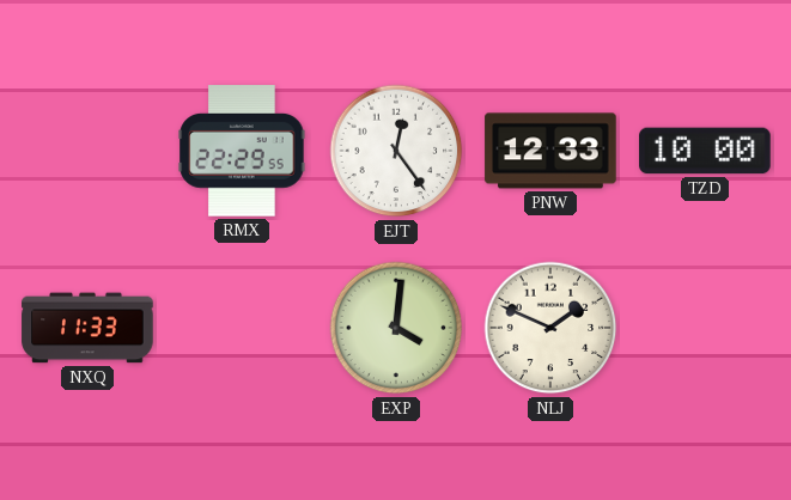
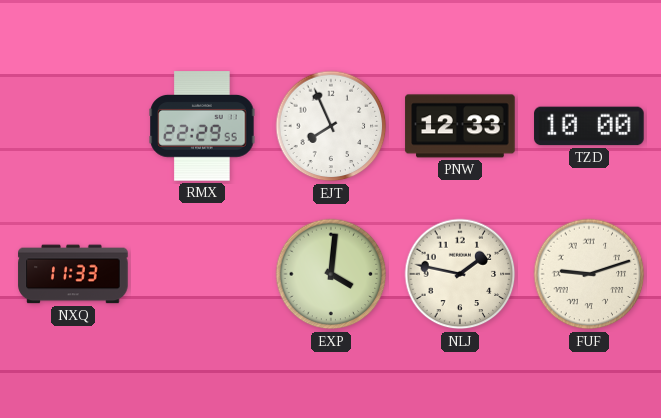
EJT: 12:24 -> 7:56 (331, 126)
NLJ: 1:49 -> 1:47 (460, 274)
FUF: none -> 9:12 (589, 274)
